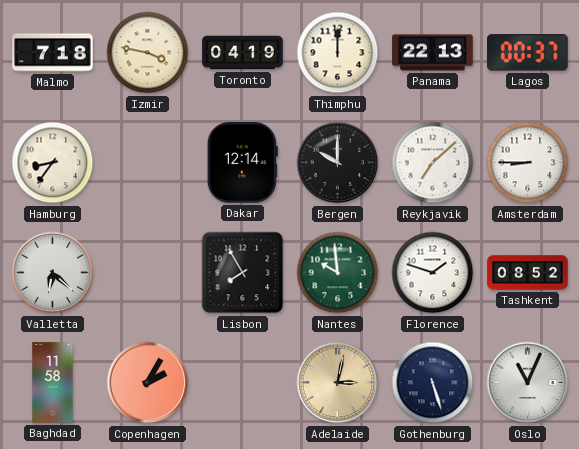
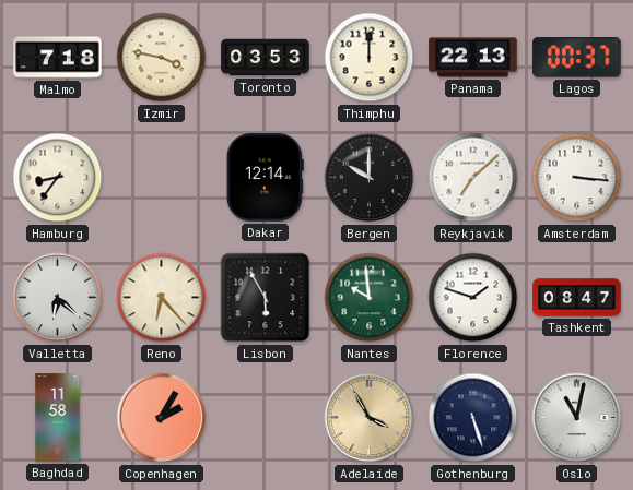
Toronto: 04:19 -> 03:53 (266, 58)
Amsterdam: 8:45 -> 3:16 (577, 178)
Reno: none -> 6:23 (162, 298)
Lisbon: 7:55 -> 5:55 (266, 298)
Tashkent: 08:52 -> 08:47 (577, 298)
Adelaide: 3:02 -> 3:55 (370, 418)
Oslo: 11:04 -> 11:02 (577, 418)
